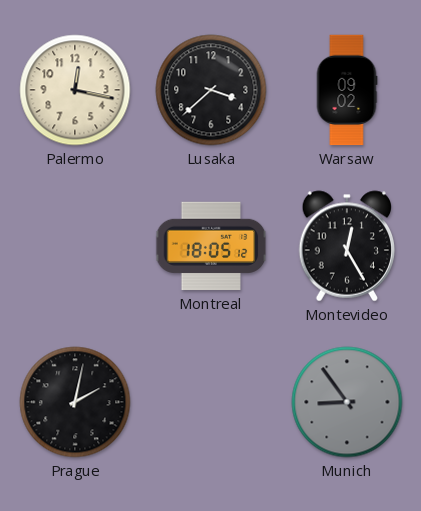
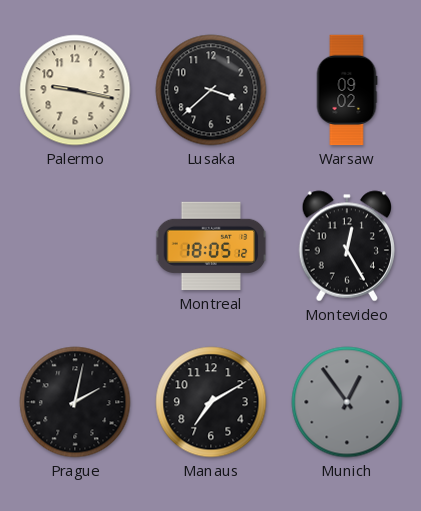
Palermo: 12:17 -> 9:17 (75, 90)
Manaus: none -> 7:10 (211, 402)
Munich: 8:54 -> 12:54 (347, 402)
